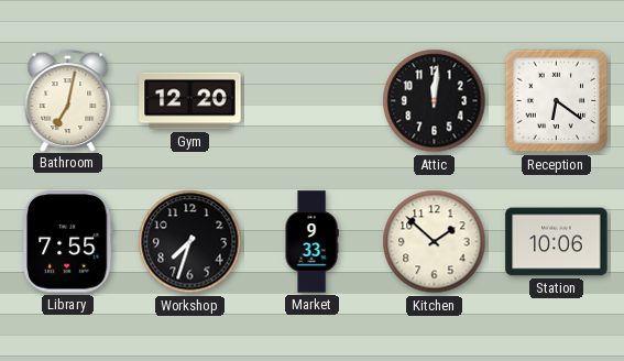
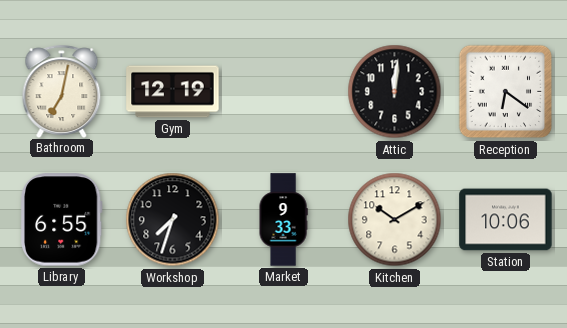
Gym: 12:20 -> 12:19 (173, 92)
Library: 7:55 -> 6:55 (61, 220)
Kitchen: 1:52 -> 10:10 (395, 220)
